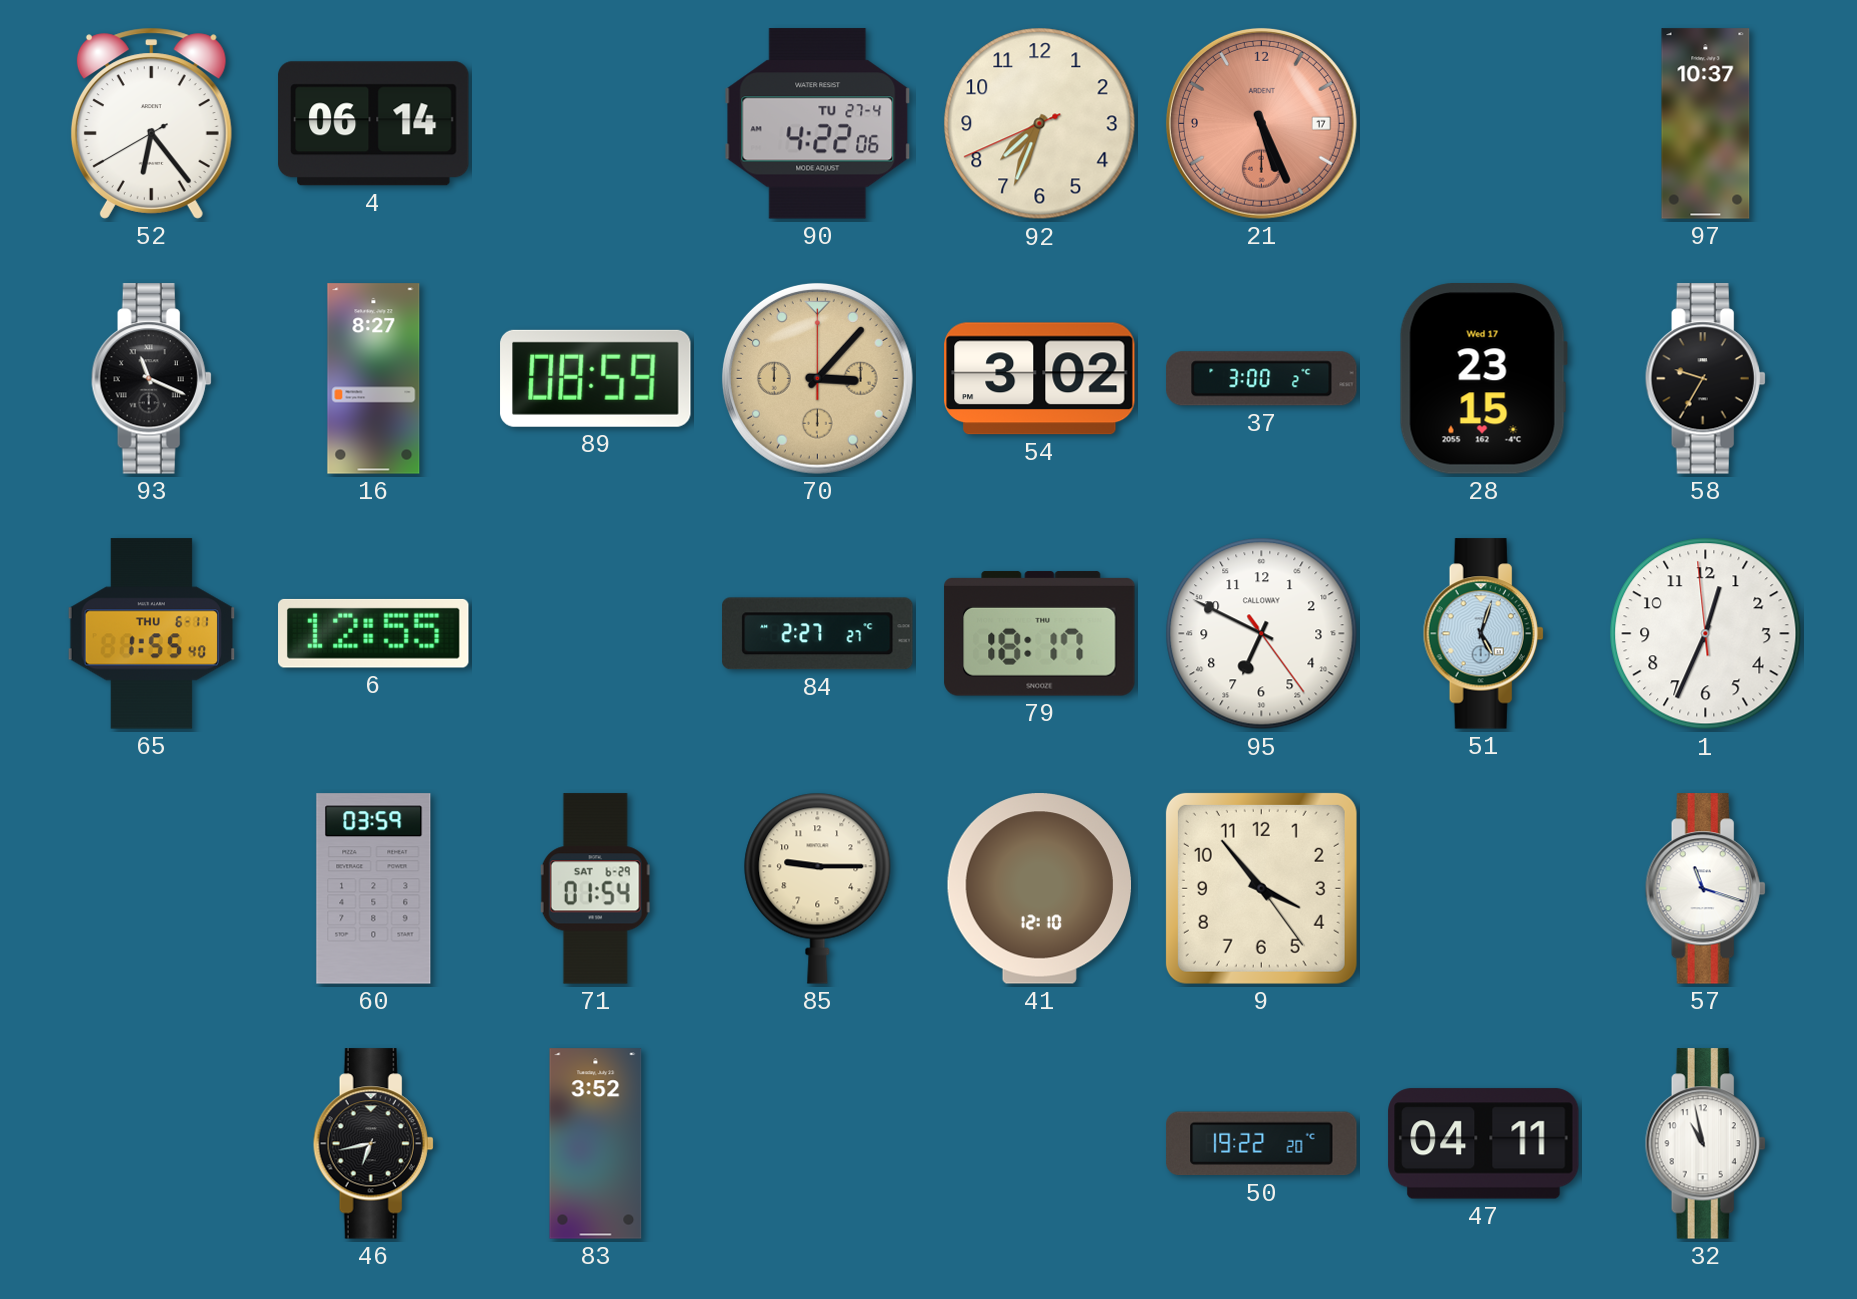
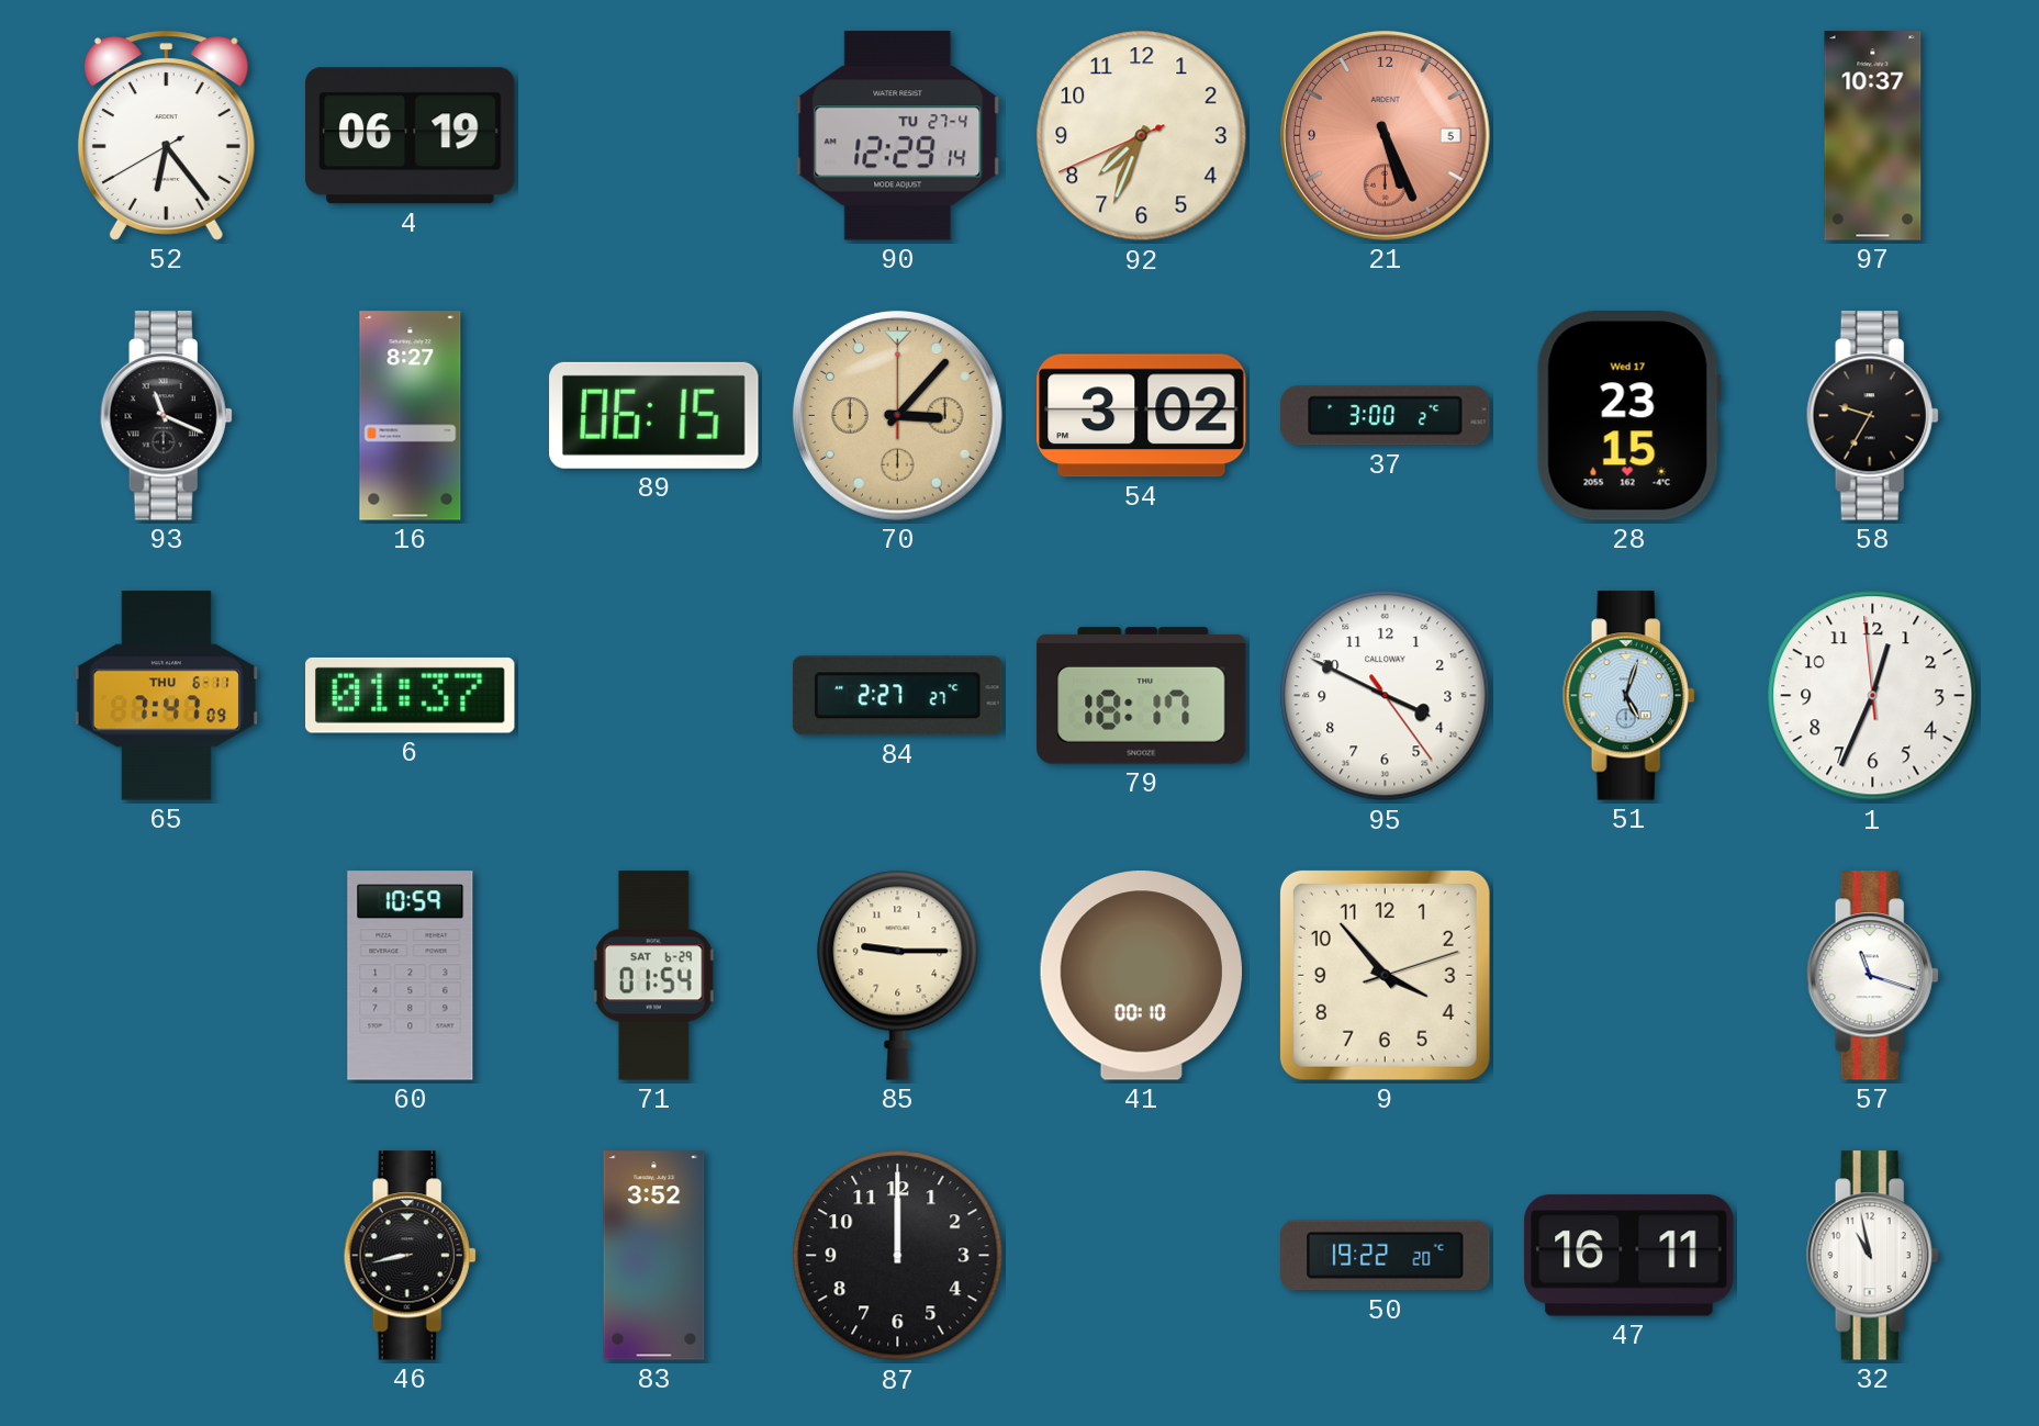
4: 06:14 -> 06:19 (411, 136)
90: 4:22 -> 12:29 (898, 136)
21 date: 17 -> 5 (1385, 135)
89: 08:59 -> 06:15 (654, 415)
65: 1:55 -> 7:47 (166, 696)
6: 12:55 -> 01:37 (411, 695)
95: 6:49 -> 3:49 (1386, 696)
60: 03:59 -> 10:59 (411, 976)
41: 12:10 -> 00:10 (1141, 976)
9: 3:53:24 -> 3:53:12 (1385, 975)
46: 6:43 -> 8:43 (410, 1256)
87: none -> 12:00 (898, 1256)
47: 04:11 -> 16:11 (1629, 1256)
